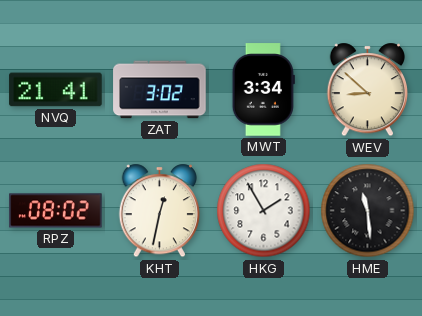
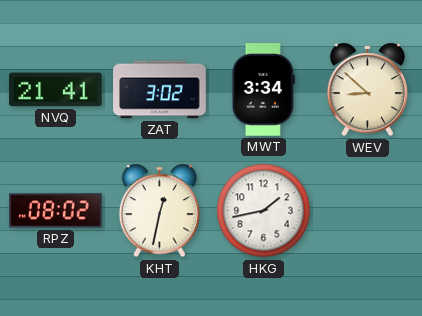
HKG: 1:55 -> 1:43 (264, 211)
HME: 11:29 -> none (368, 211)
